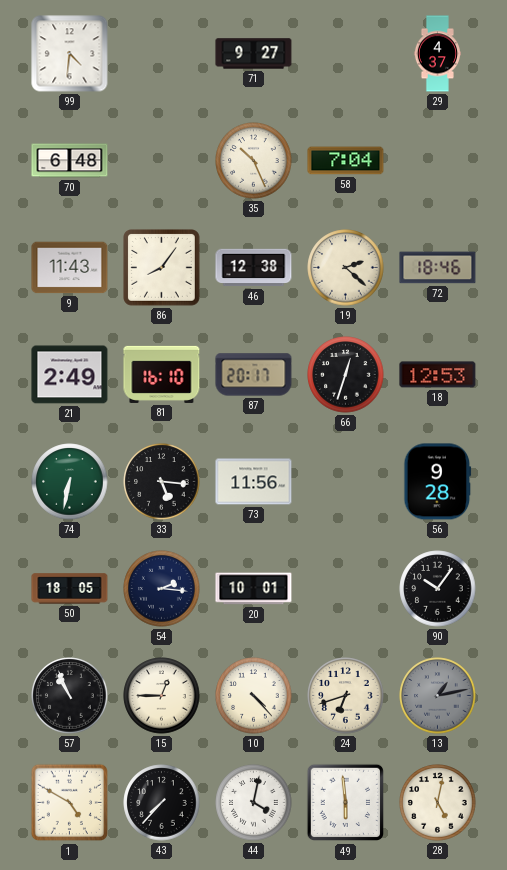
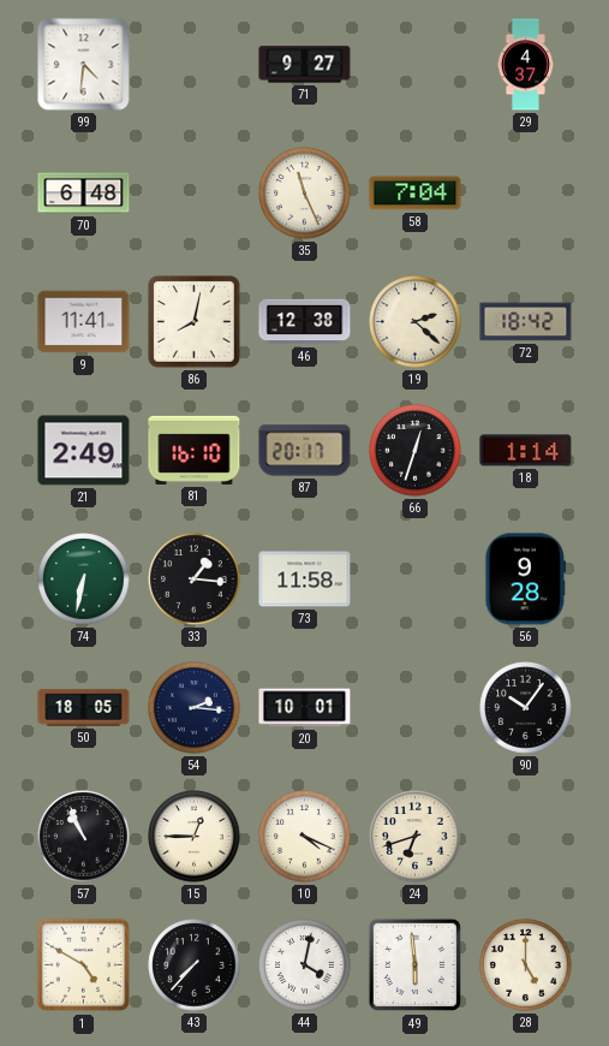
35: 10:26 -> 11:26 (305, 194)
9: 11:43 -> 11:41 (84, 322)
86: 8:06 -> 8:02 (195, 322)
72: 18:46 -> 18:42 (526, 322)
18: 12:53 -> 1:14 (526, 451)
33: 5:16 -> 1:16 (195, 580)
73: 11:56 -> 11:58 (305, 580)
10: 4:23 -> 4:19 (305, 837)
13: 1:13 -> none (438, 696)
28: 5:02 -> 5:00 (526, 965)
